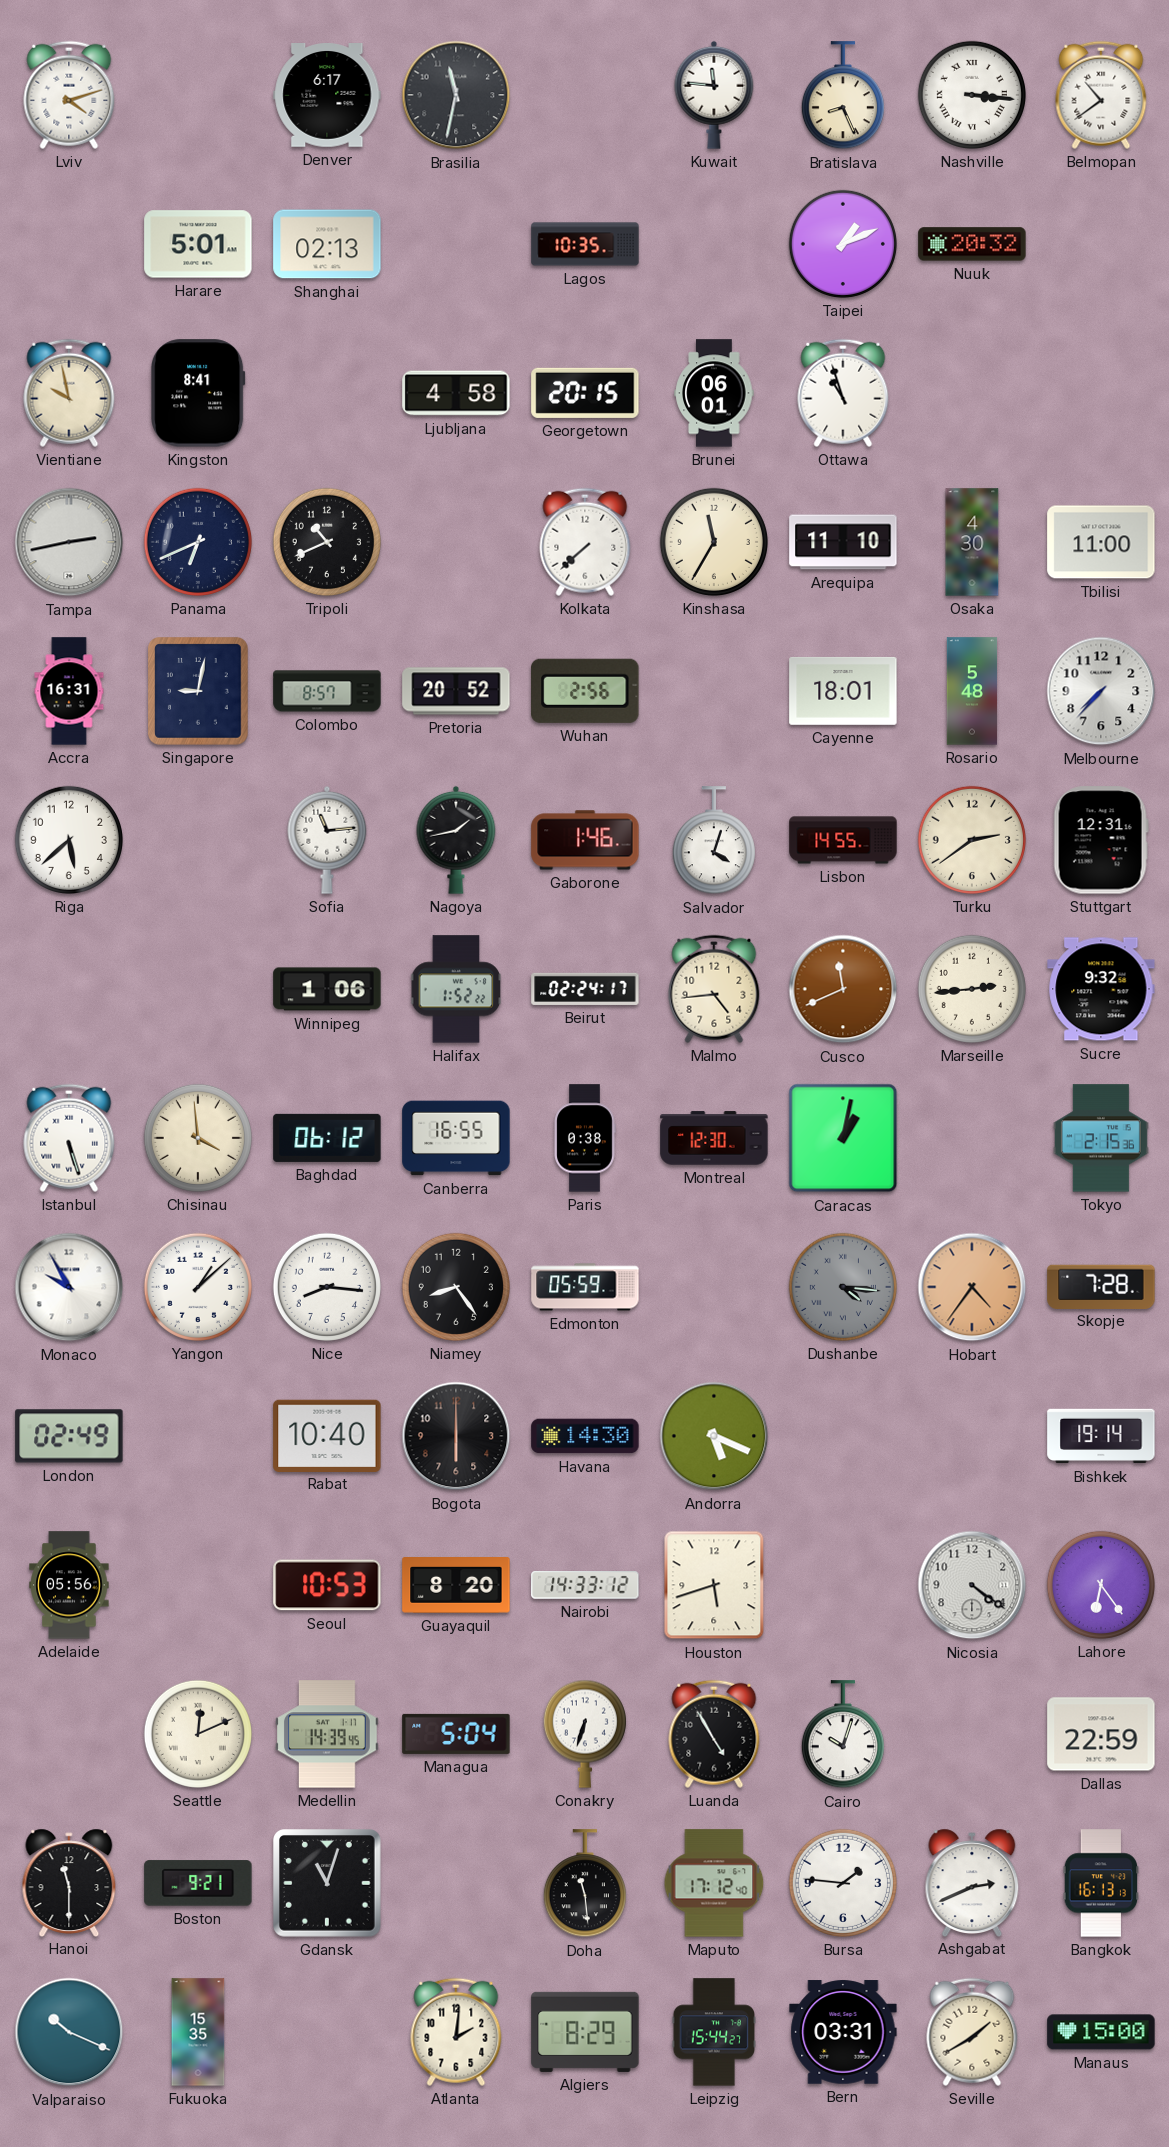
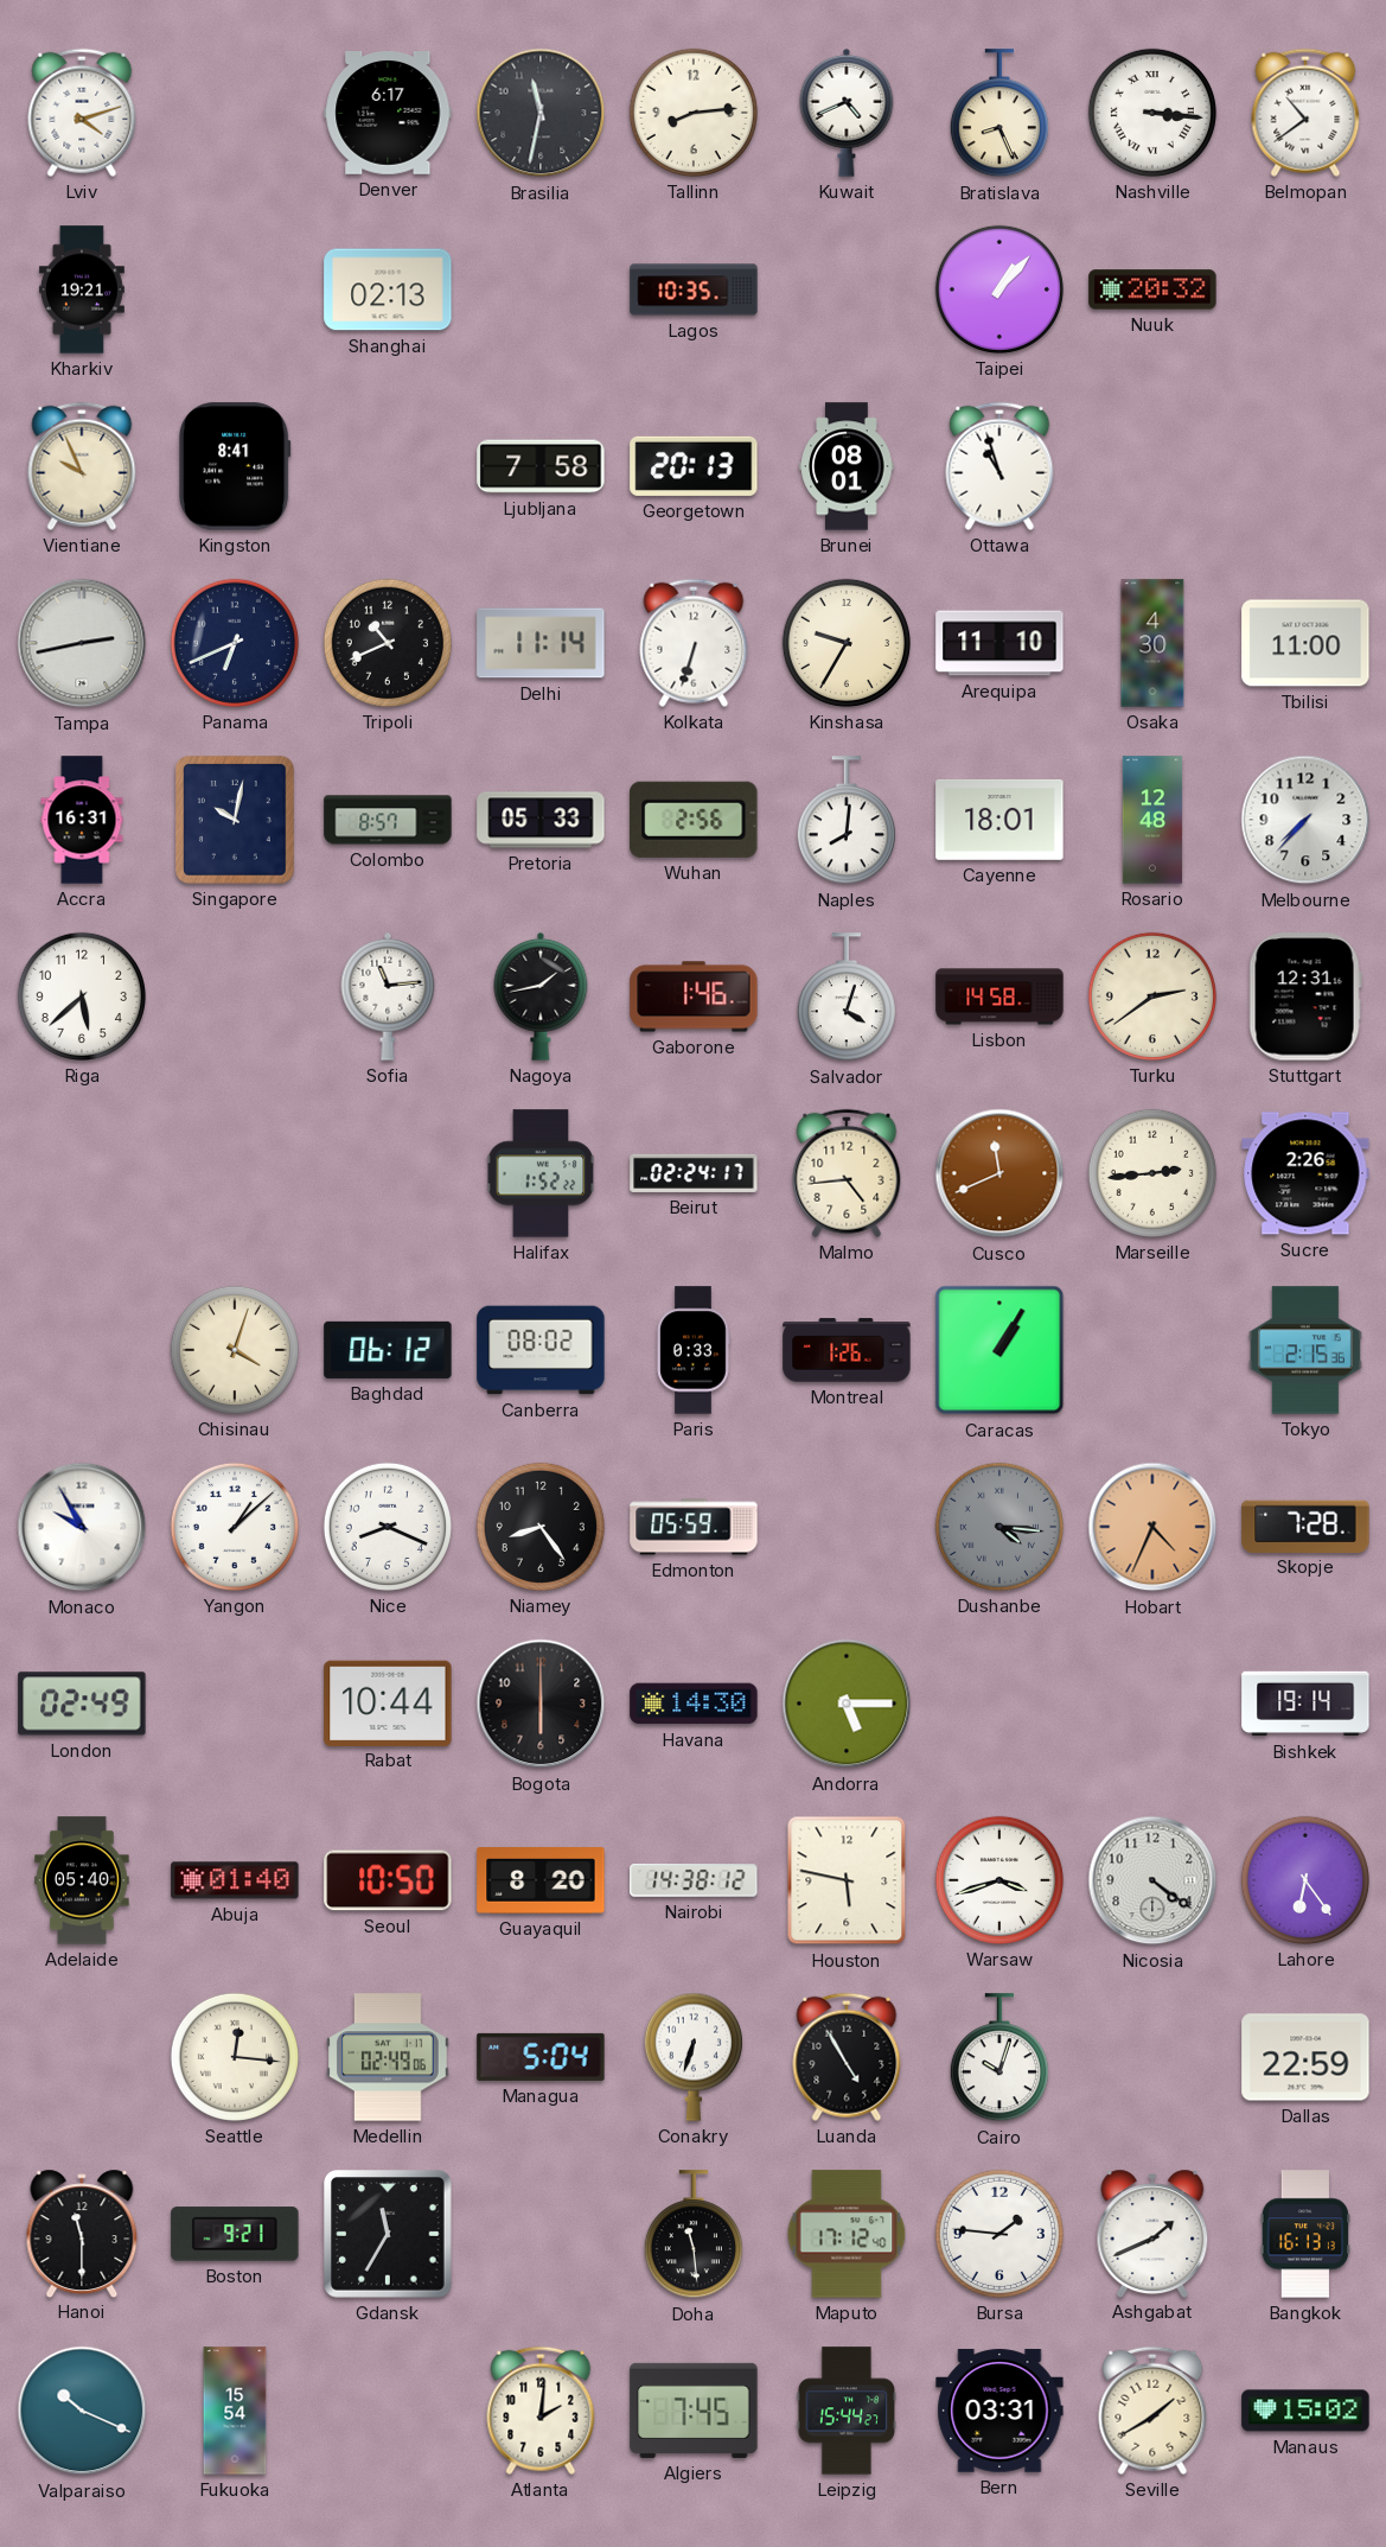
Tallinn: none -> 8:14 (694, 113)
Kuwait: 11:46 -> 4:41 (847, 113)
Kharkiv: none -> 19:21 (82, 289)
Harare: 5:01 -> none (198, 244)
Taipei: 1:11 -> 1:07 (999, 289)
Vientiane: 9:58 -> 9:56 (82, 466)
Ljubljana: 4:58 -> 7:58 (541, 466)
Georgetown: 20:15 -> 20:13 (694, 466)
Brunei: 06:01 -> 08:01 (847, 466)
Delhi: none -> 11:14 (541, 643)
Kolkata: 7:38 -> 6:33 (694, 643)
Kinshasa: 11:35 -> 9:35 (847, 643)
Singapore: 9:02 -> 10:02 (236, 820)
Pretoria: 20:52 -> 05:33 (541, 820)
Naples: none -> 8:01 (847, 821)
Rosario: 5:48 -> 12:48 (1152, 820)
Lisbon: 14:55 -> 14:58 (999, 996)
Winnipeg: 1:06 -> none (327, 989)
Sucre: 9:32 -> 2:26 (1305, 1173)
Istanbul: 5:27 -> none (69, 1138)
Chisinau: 3:59 -> 4:03 (235, 1350)
Canberra: 16:55 -> 08:02 (541, 1350)
Paris: 0:38 -> 0:33 (694, 1350)
Montreal: 12:30 -> 1:26 (847, 1350)
Caracas: 1:02 -> 1:05 (999, 1350)
Nice: 8:16 -> 8:19 (388, 1527)
Hobart: 4:36 -> 4:34 (1152, 1527)
Rabat: 10:40 -> 10:44 (388, 1702)
Andorra: 5:19 -> 5:15 (847, 1704)
Adelaide: 05:56 -> 05:40 (82, 1880)
Abuja: none -> 01:40 (235, 1880)
Seoul: 10:53 -> 10:50 (388, 1880)
Nairobi: 14:33 -> 14:38 (694, 1880)
Houston: 5:42 -> 5:47 (847, 1880)
Warsaw: none -> 3:42 (999, 1880)
Seattle: 12:11 -> 12:16 (235, 2057)
Medellin: 14:39 -> 02:49 (389, 2057)
Gdansk: 11:03 -> 11:35 (389, 2235)
Ashgabat: 2:41 -> 1:41 (1152, 2233)
Fukuoka: 15:35 -> 15:54 (235, 2411)
Algiers: 8:29 -> 7:45 (694, 2411)
Manaus: 15:00 -> 15:02 (1305, 2411)
